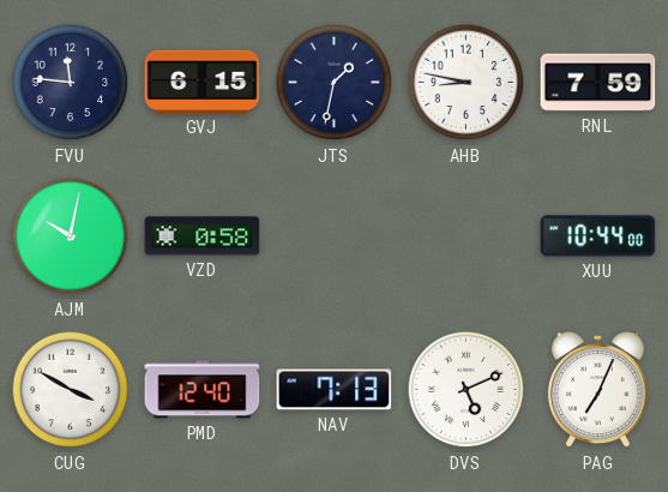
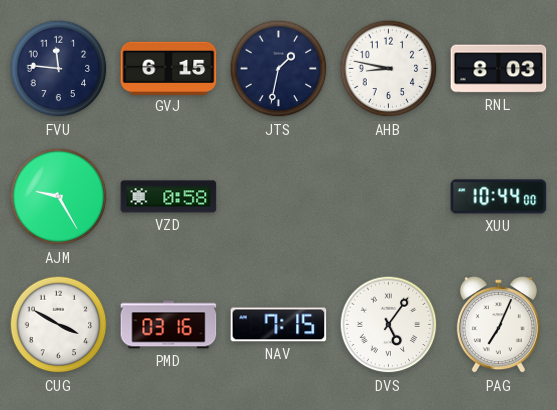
RNL: 7:59 -> 8:03 (499, 69)
AJM: 10:02 -> 9:25 (59, 197)
PMD: 12:40 -> 03:16 (169, 325)
NAV: 7:13 -> 7:15 (279, 325)
DVS: 5:11 -> 5:06 (389, 325)
